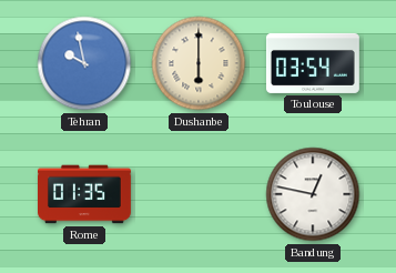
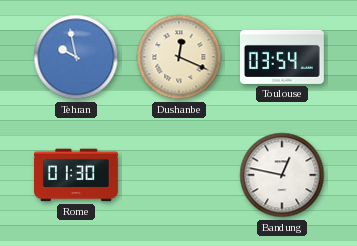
Dushanbe: 6:00 -> 12:19 (179, 57)
Rome: 01:35 -> 01:30 (77, 175)
